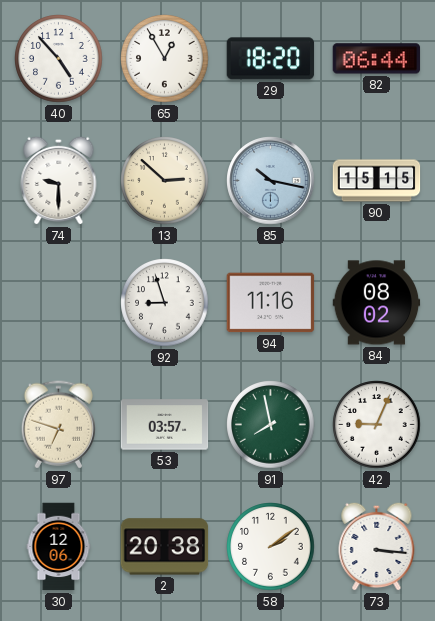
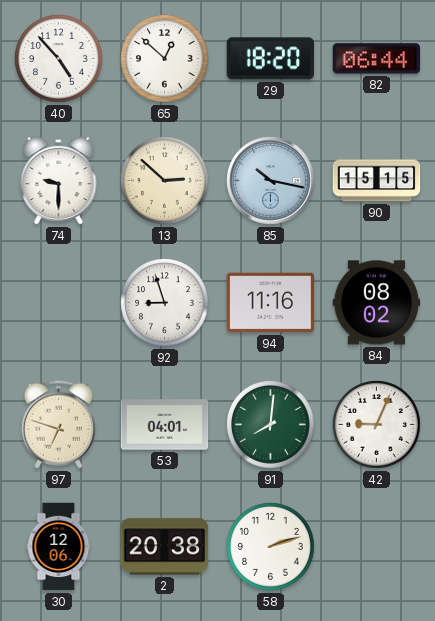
65: 12:55 -> 12:52 (165, 59)
53: 03:57 -> 04:01 (165, 425)
91: 7:58 -> 8:01 (271, 425)
58: 2:09 -> 2:12 (271, 547)
73: 3:16 -> none (377, 546)
